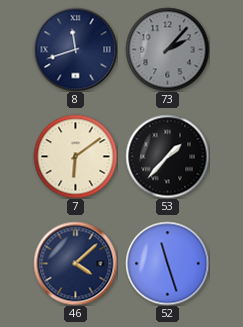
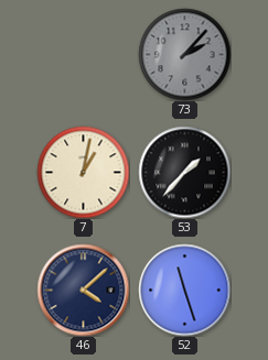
8: 11:42 -> none (75, 49)
7: 6:09 -> 1:02 (83, 172)
